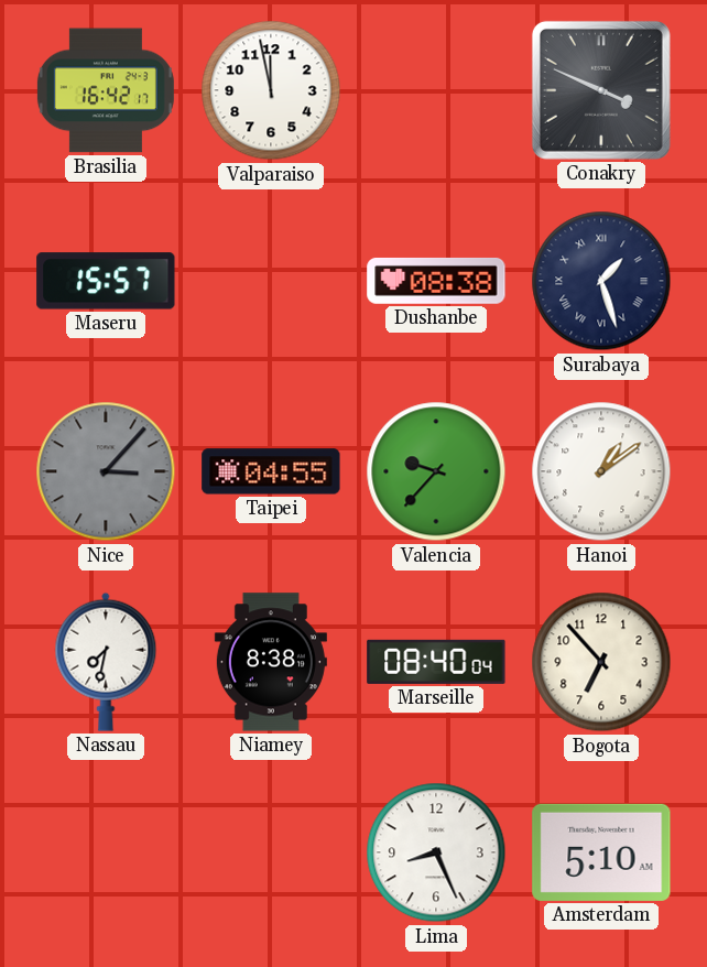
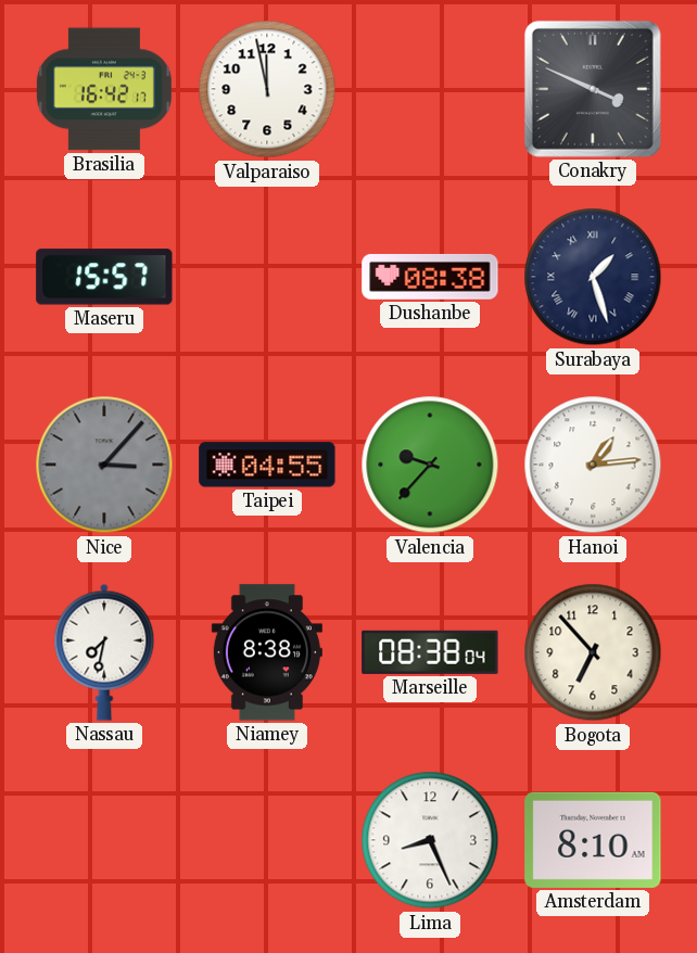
Hanoi: 1:09 -> 1:14 (593, 465)
Marseille: 08:40 -> 08:38 (430, 652)
Amsterdam: 5:10 -> 8:10 (593, 840)
